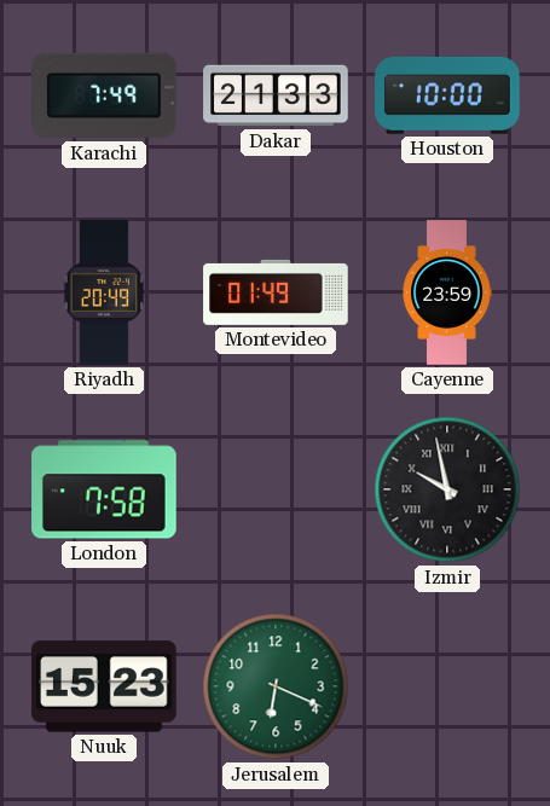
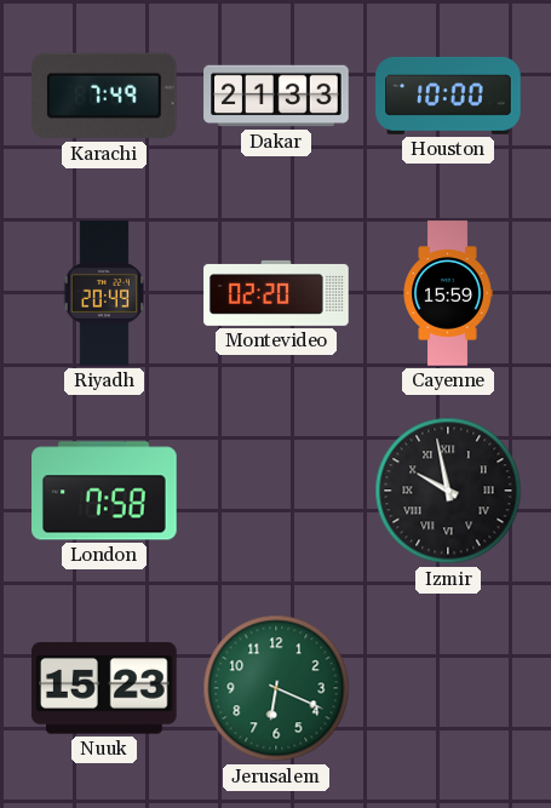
Montevideo: 01:49 -> 02:20 (276, 293)
Cayenne: 23:59 -> 15:59 (448, 293)
